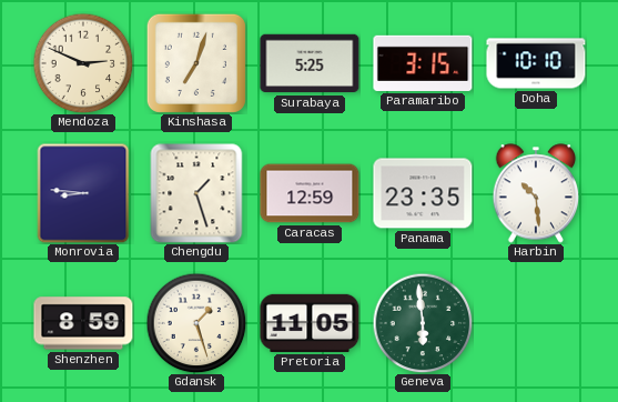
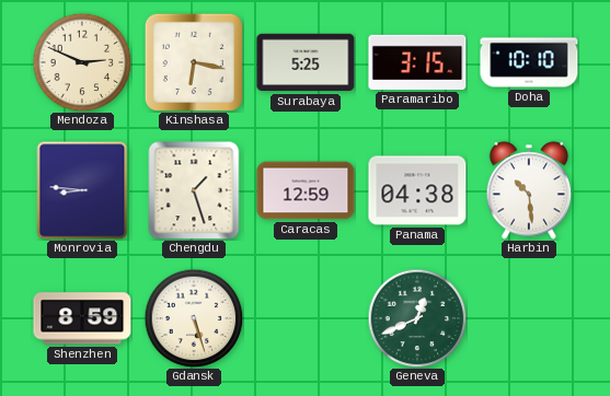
Kinshasa: 7:03 -> 6:17 (194, 62)
Panama: 23:35 -> 04:38 (417, 190)
Gdansk: 1:27 -> 5:27 (194, 318)
Pretoria: 11:05 -> none (310, 323)
Geneva: 5:59 -> 12:41 (417, 318)
